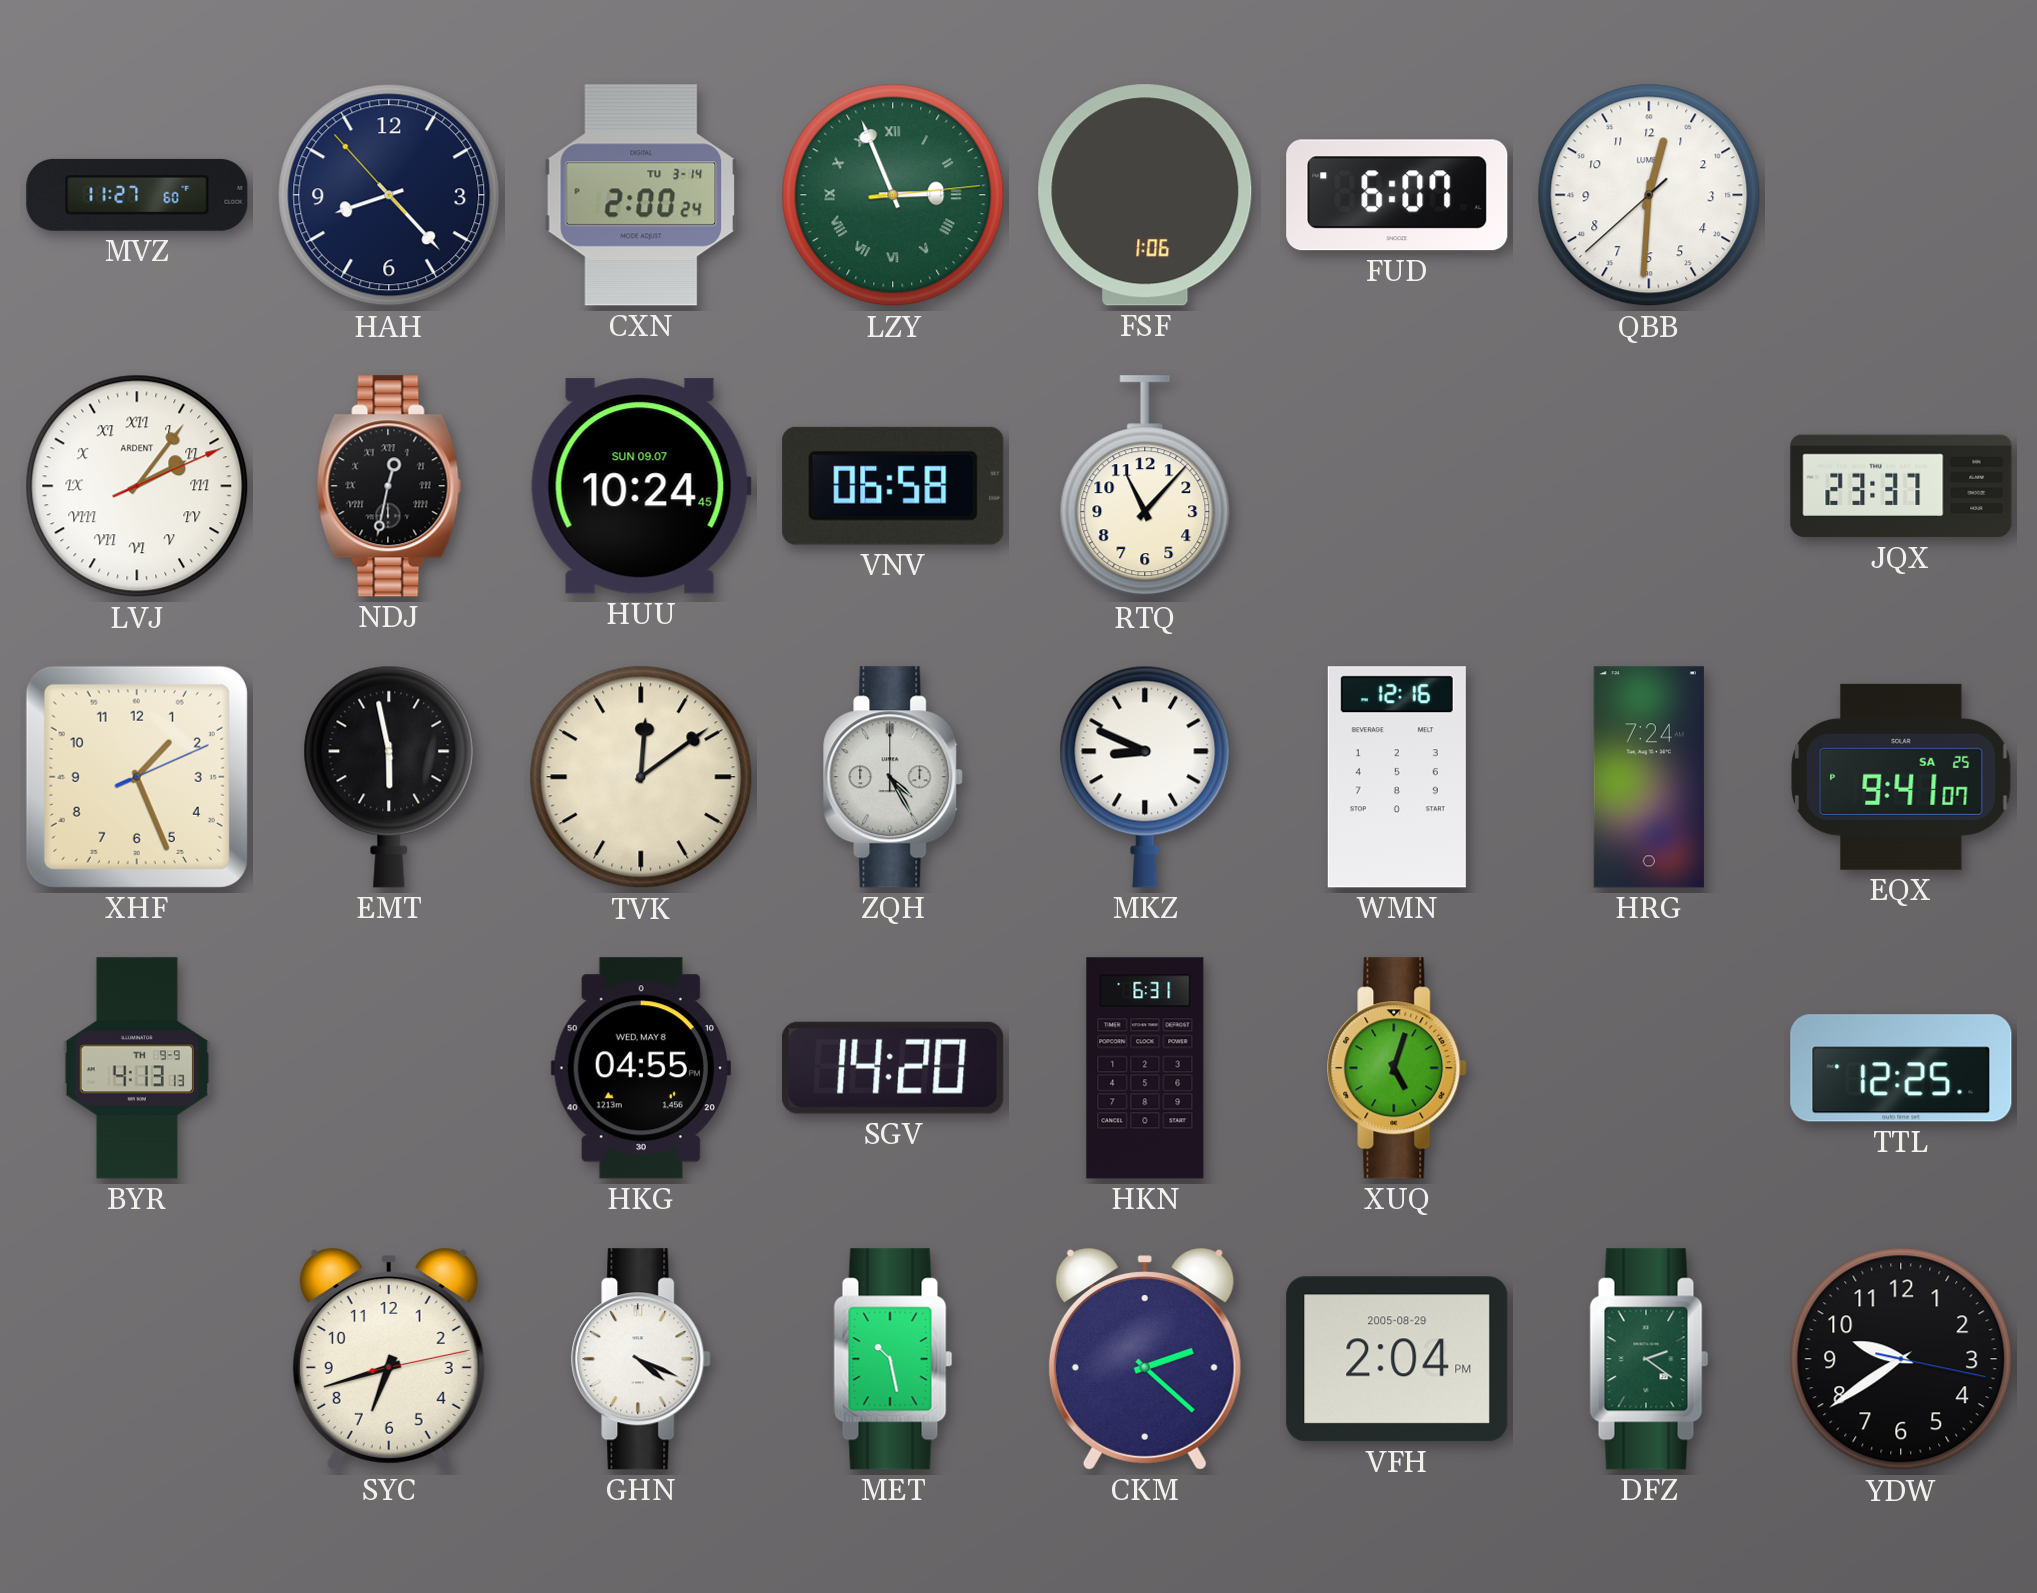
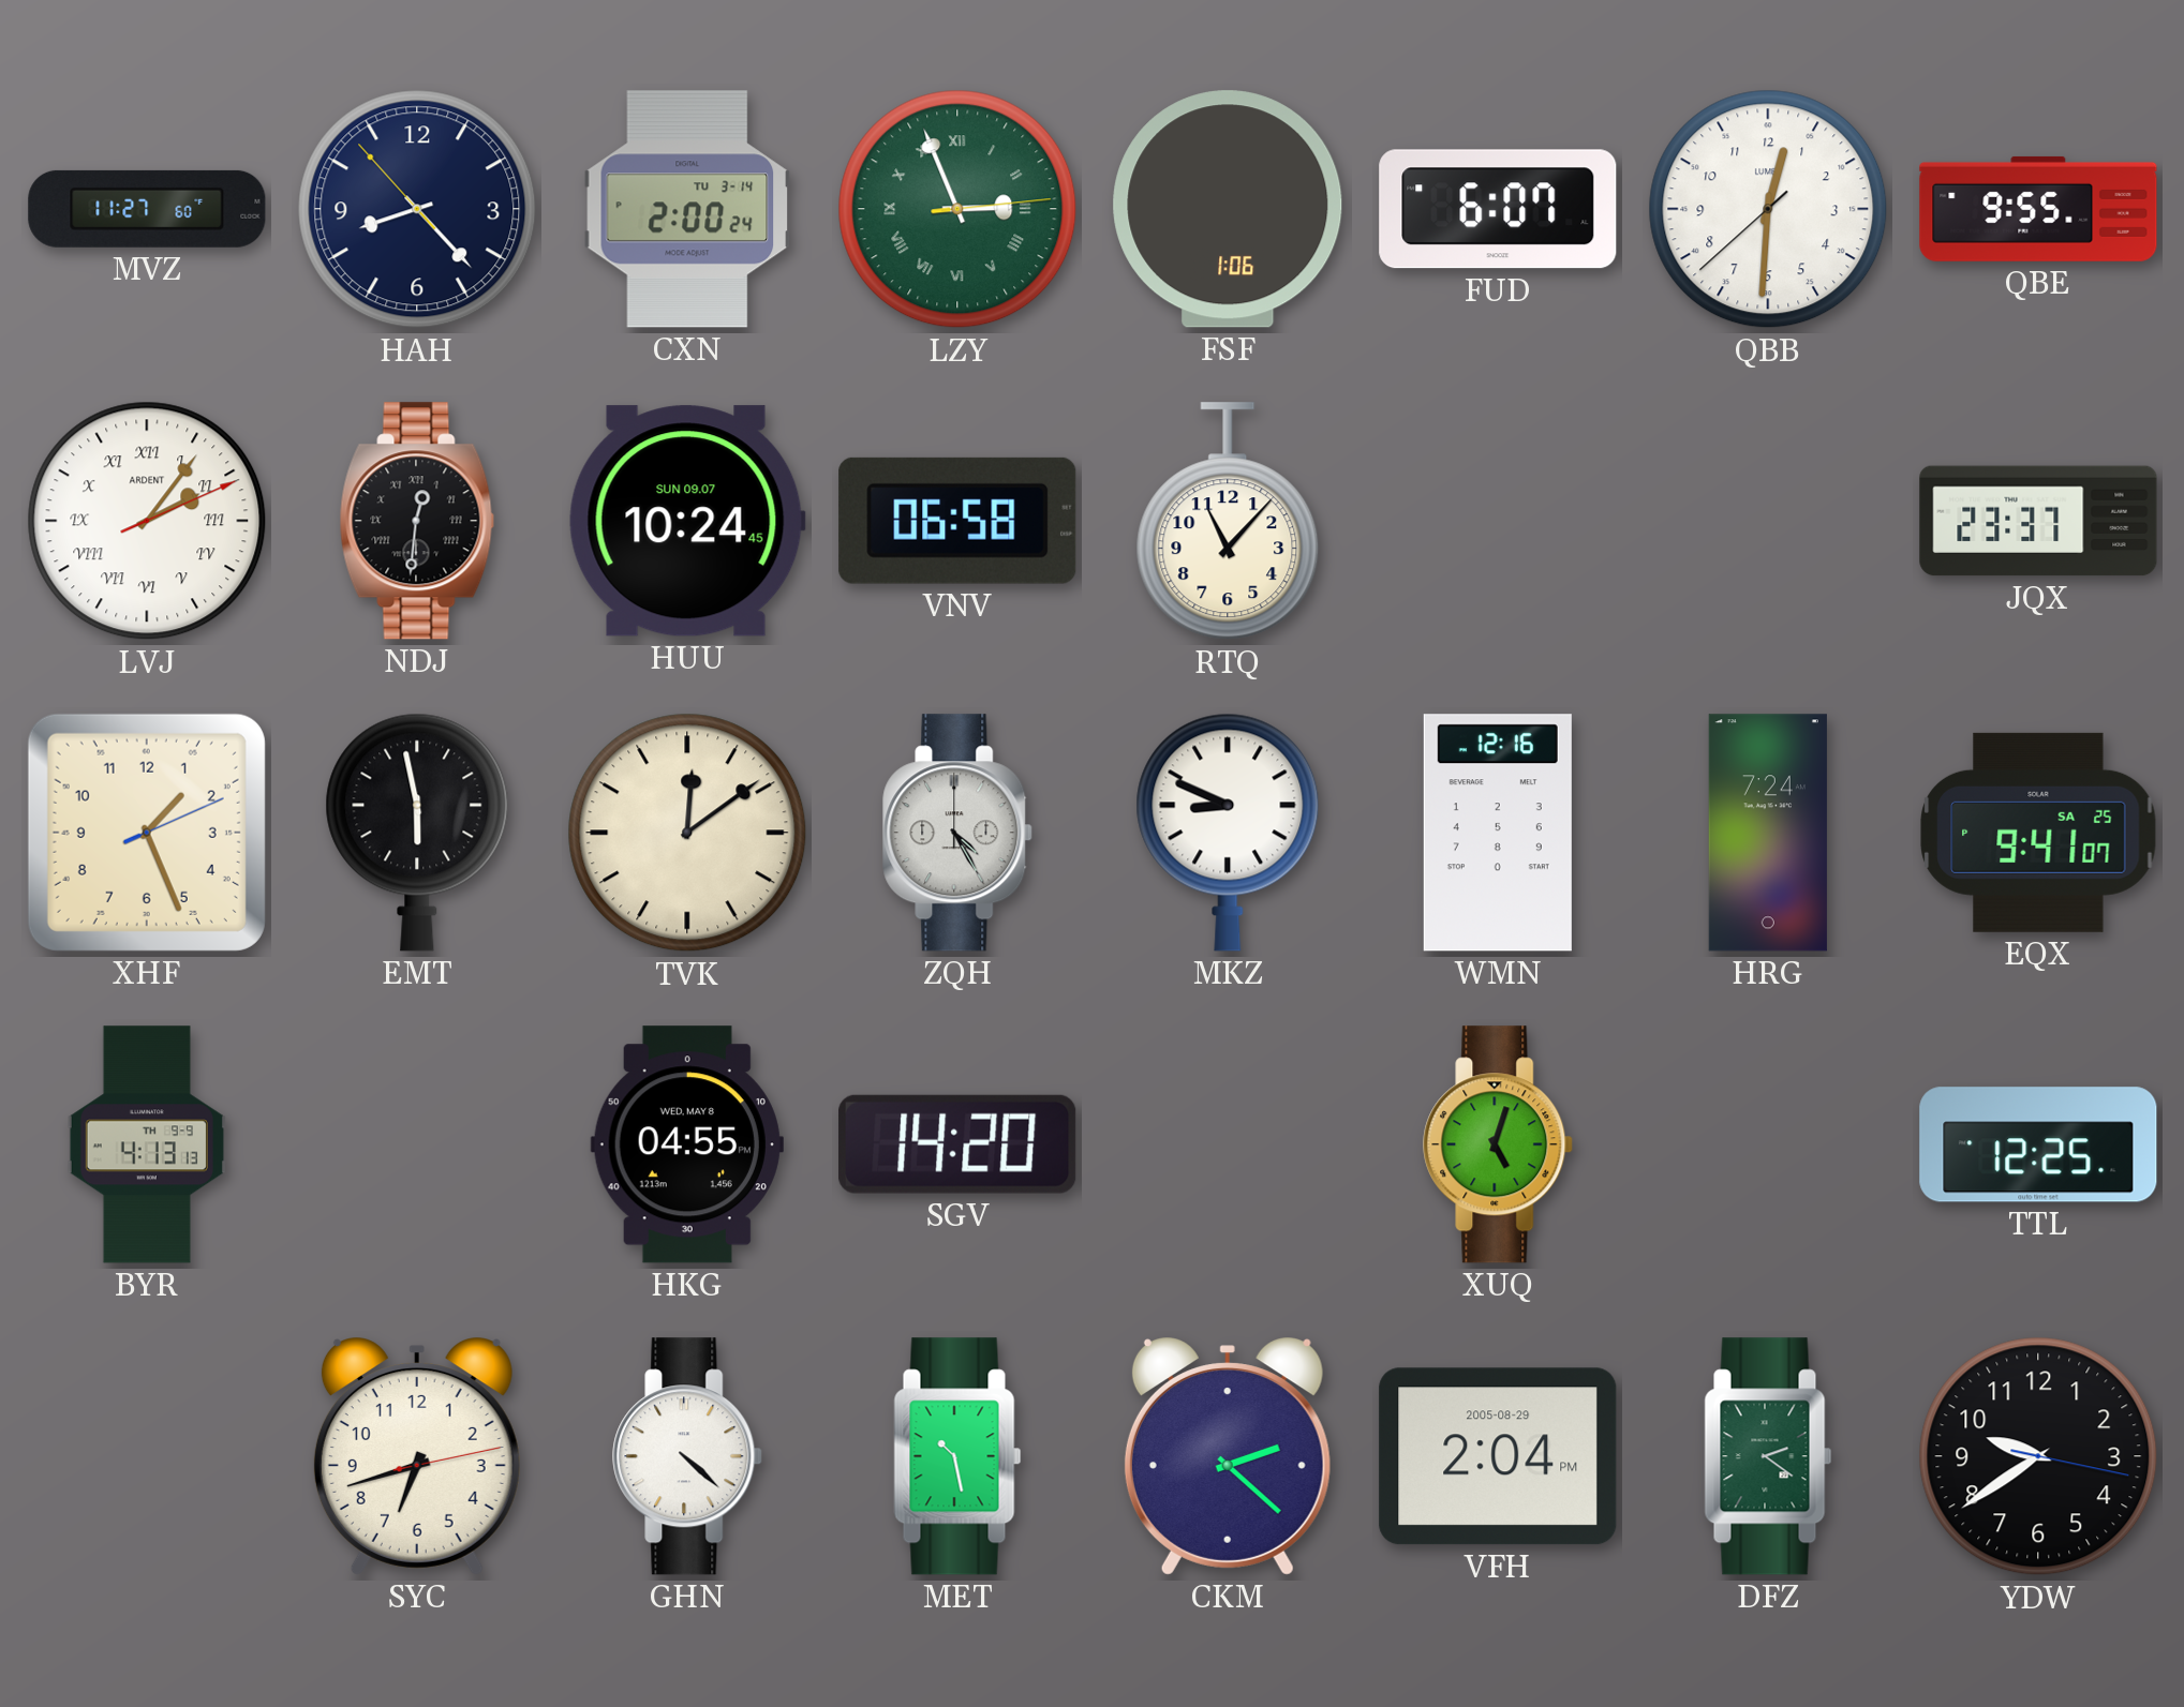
QBE: none -> 9:55 (2038, 209)
NDJ: 12:32 -> 12:31 (417, 521)
HKN: 6:31 -> none (1145, 1068)
GHN: 4:19 -> 4:22 (688, 1456)
